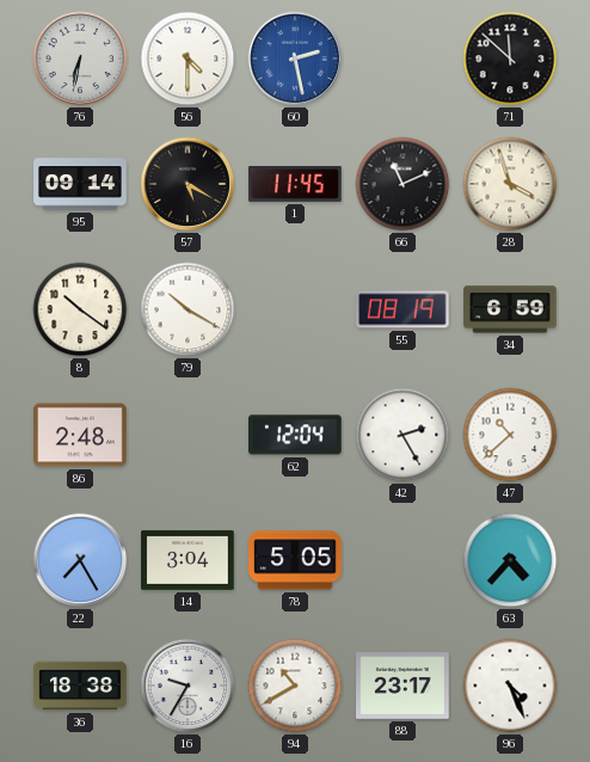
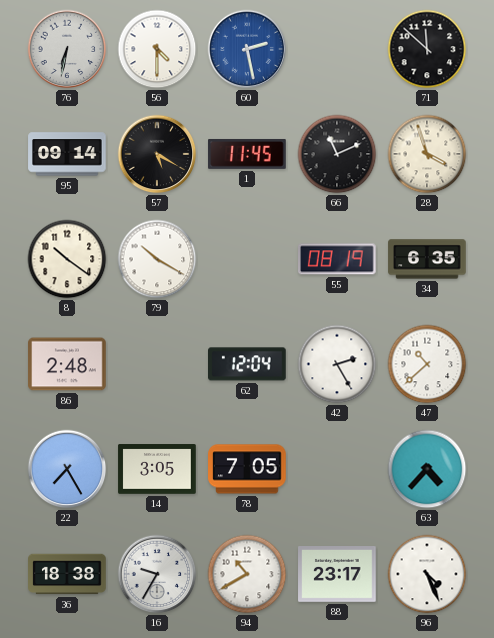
34: 6:59 -> 6:35 (427, 259)
14: 3:04 -> 3:05 (157, 469)
78: 5:05 -> 7:05 (247, 469)
